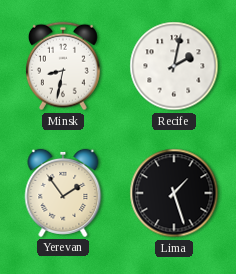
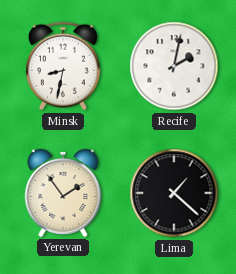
Lima: 1:27 -> 1:22 (174, 193)
